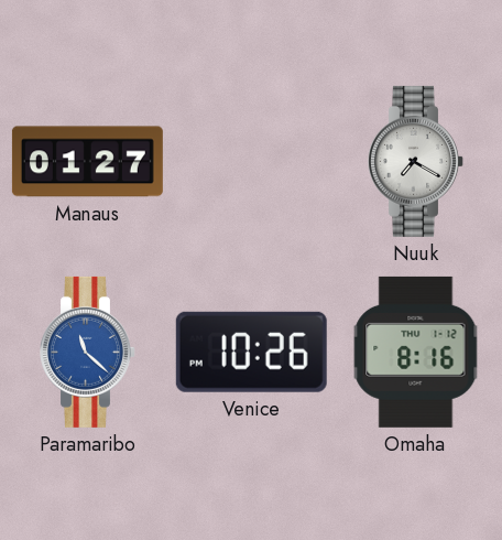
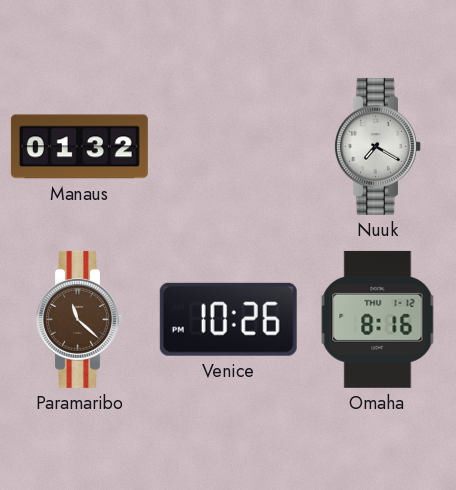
Manaus: 01:27 -> 01:32 (79, 147)
Paramaribo dial: blue -> brown (80, 319)
